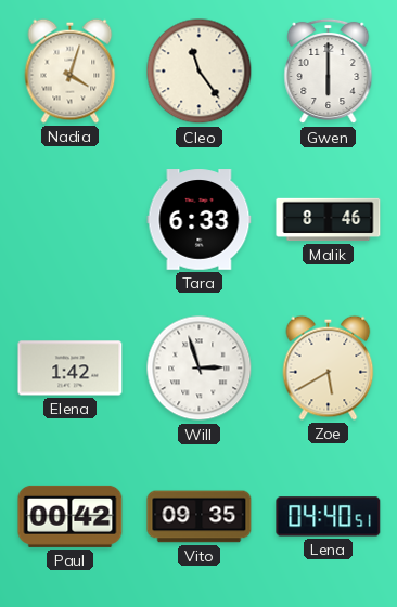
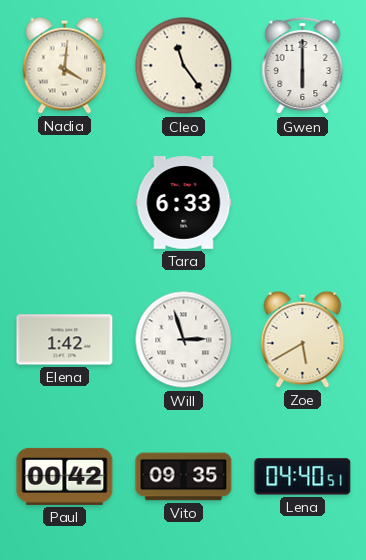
Nadia: 4:03 -> 4:01 (65, 65)
Malik: 8:46 -> none (329, 220)
